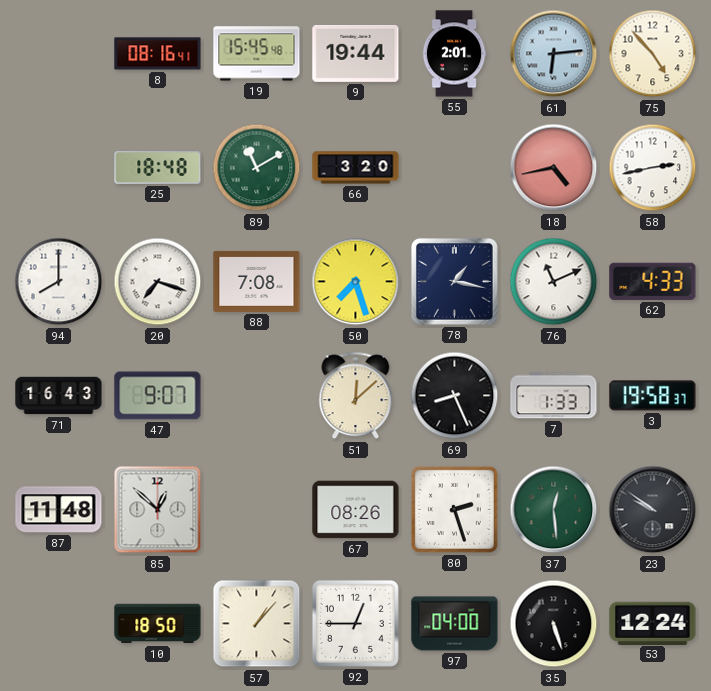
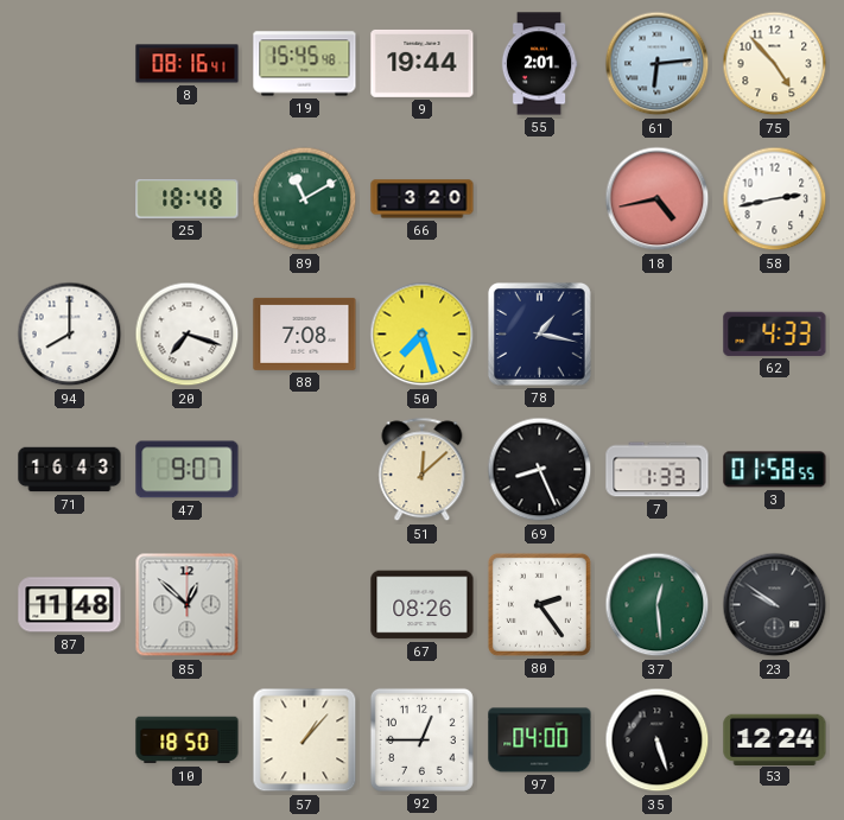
76: 11:11 -> none (554, 282)
3: 19:58 -> 01:58 (775, 470)
80: 2:27 -> 2:24 (539, 604)
